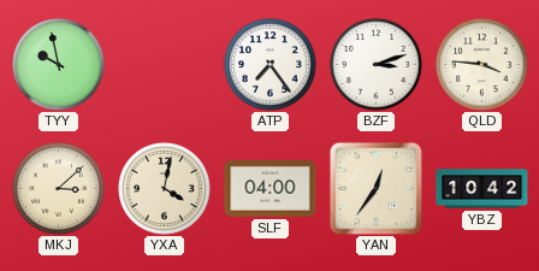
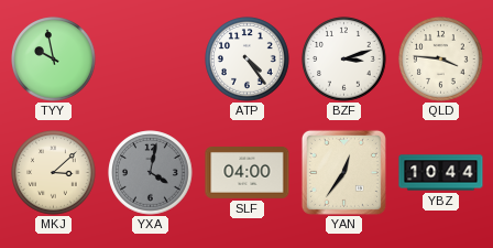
ATP: 7:24 -> 4:24 (248, 60)
YXA dial: cream -> grey (151, 173)
YBZ: 10:42 -> 10:44 (441, 173)
